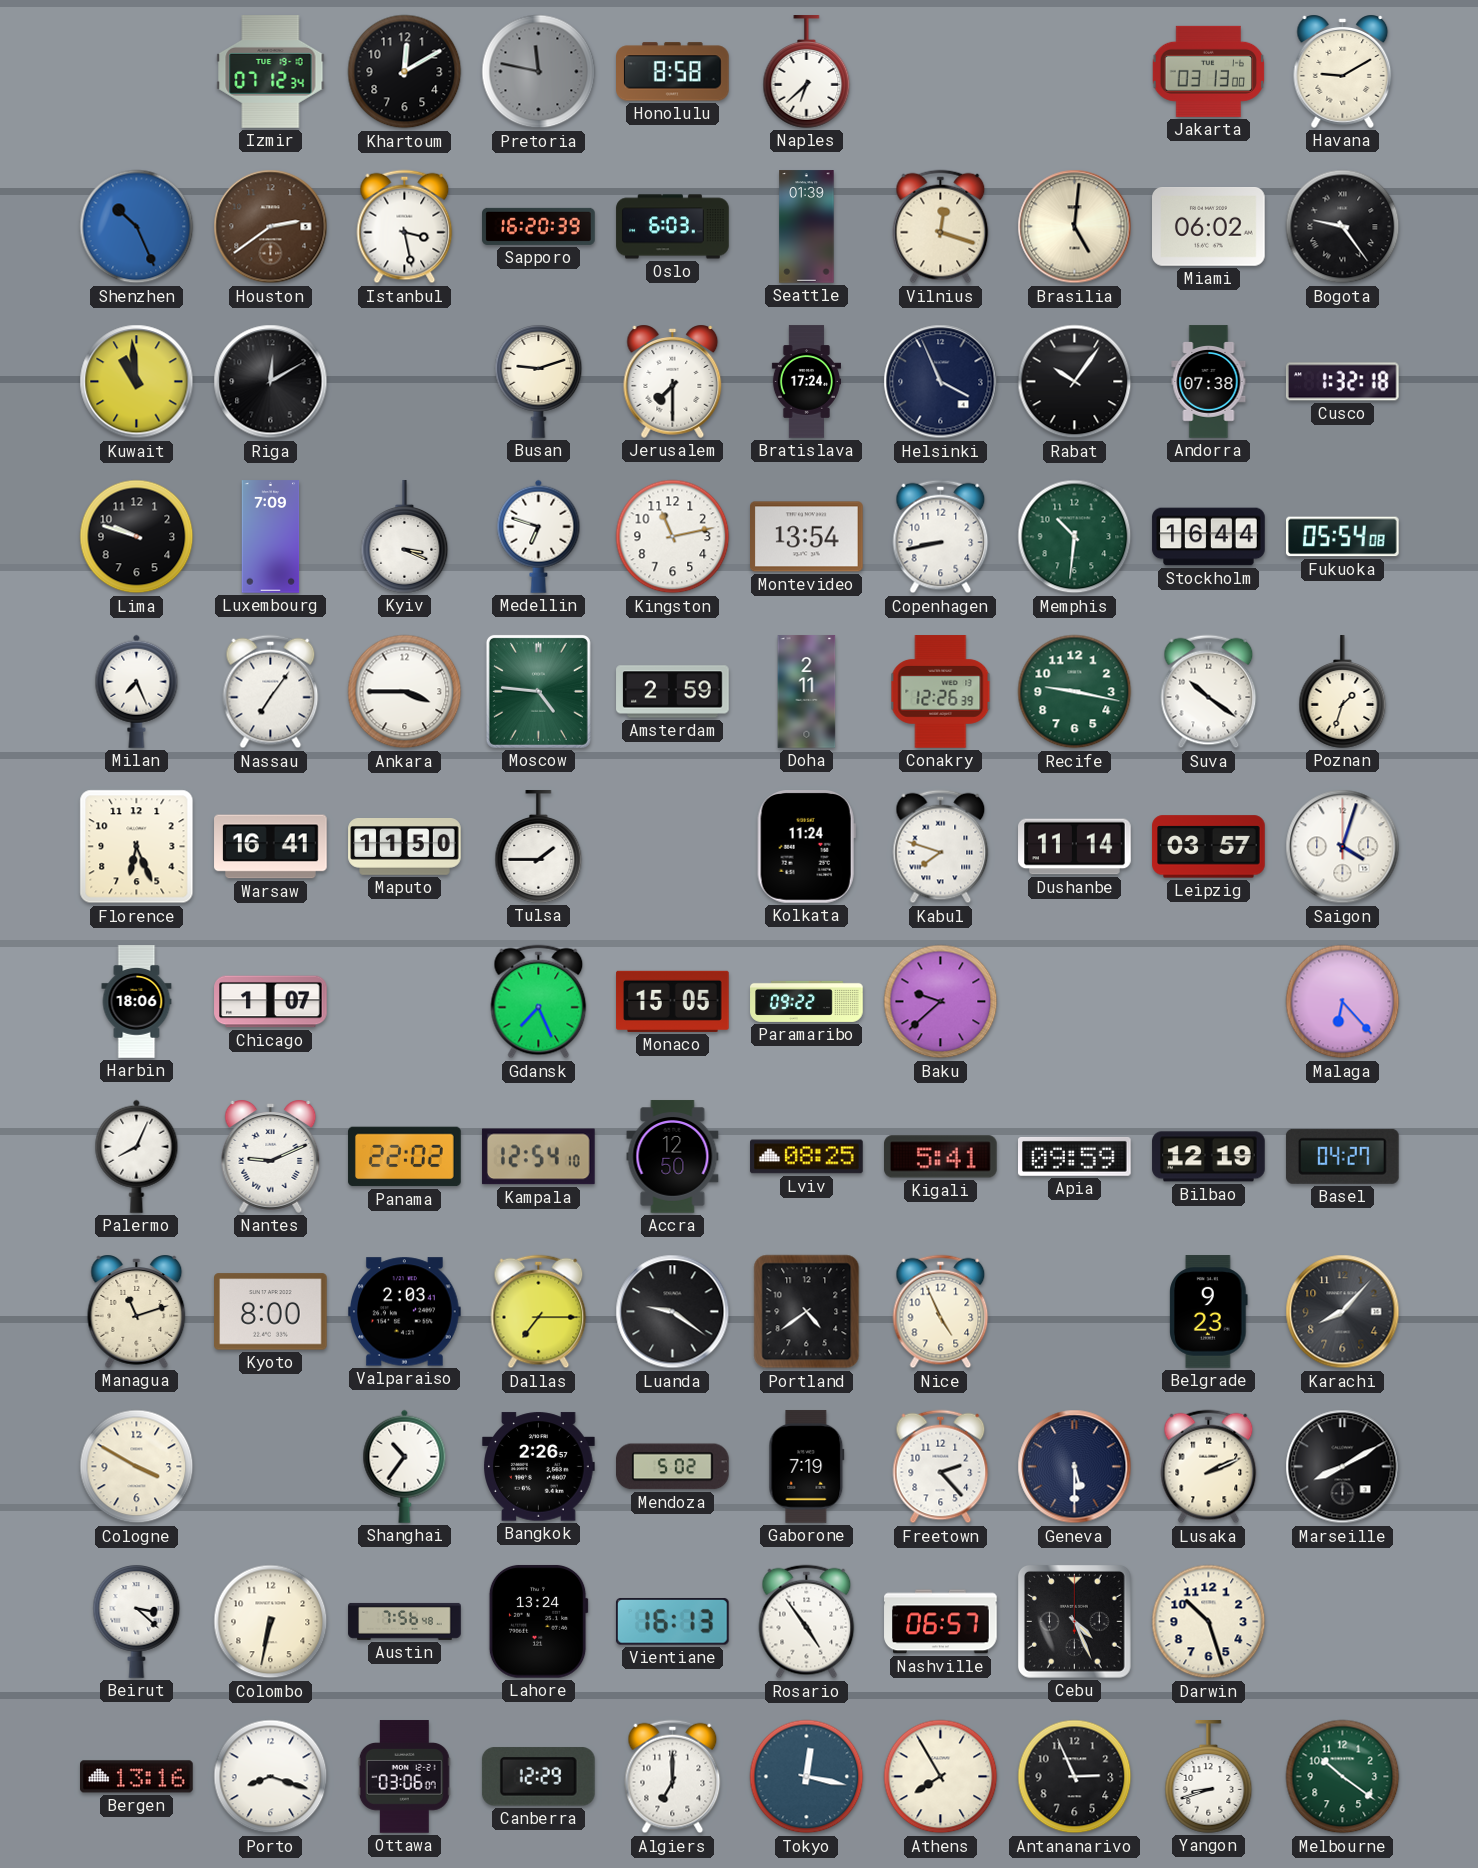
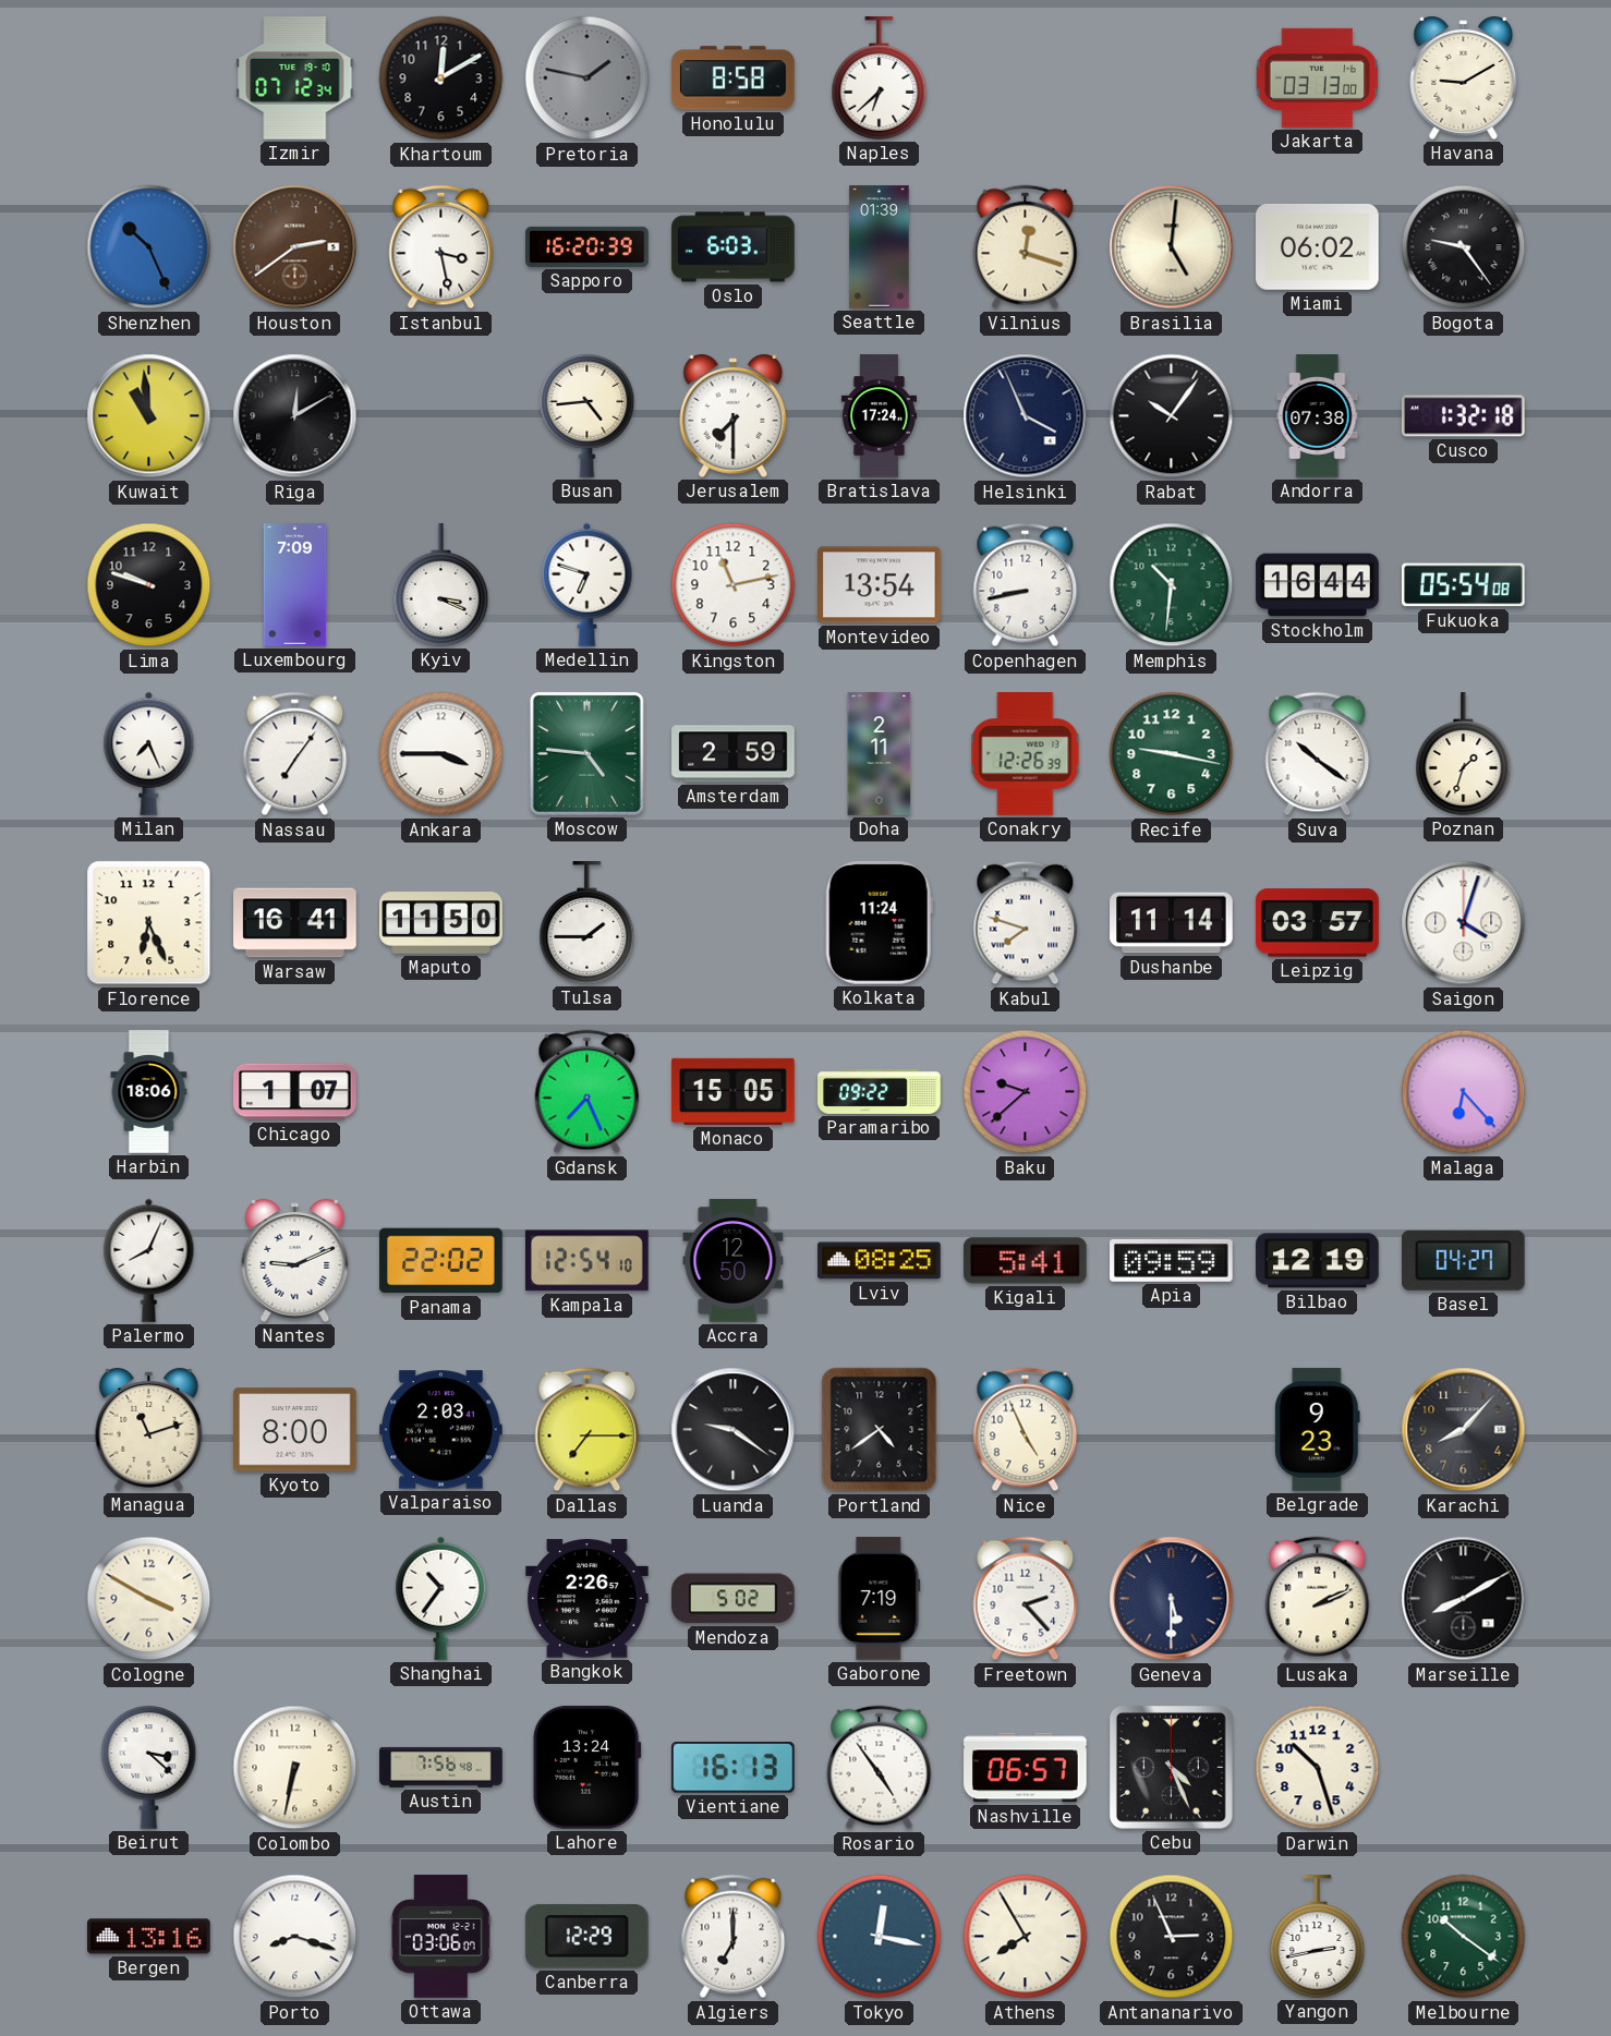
Pretoria: 11:47 -> 1:47 (588, 78)
Busan: 9:12 -> 4:44 (588, 416)
Yangon: 8:42 -> 2:43 (1318, 1937)
